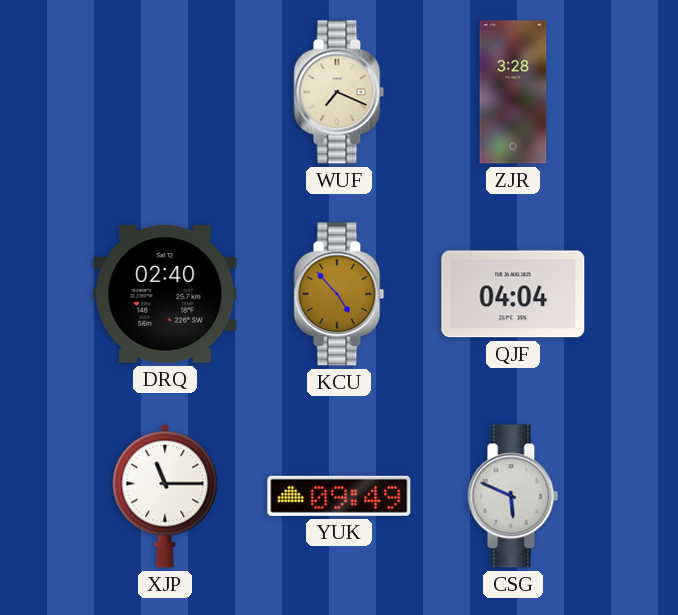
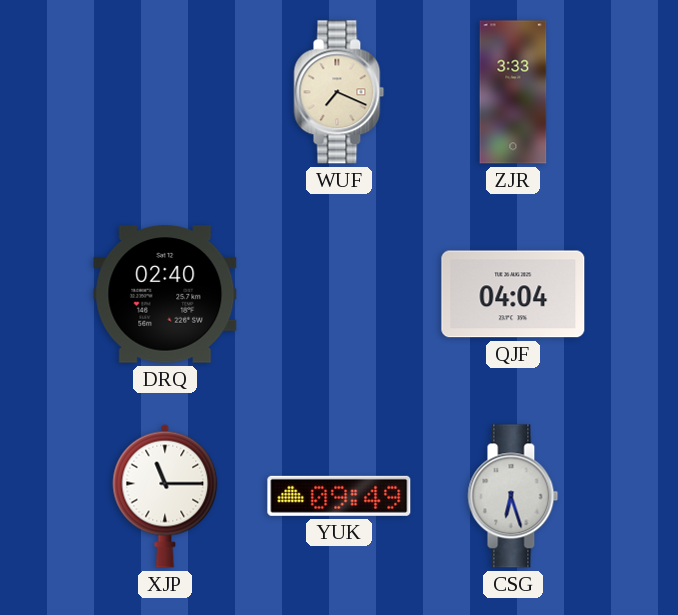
ZJR: 3:28 -> 3:33 (513, 92)
KCU: 4:53 -> none (339, 294)
CSG: 5:49 -> 6:27 (513, 496)
